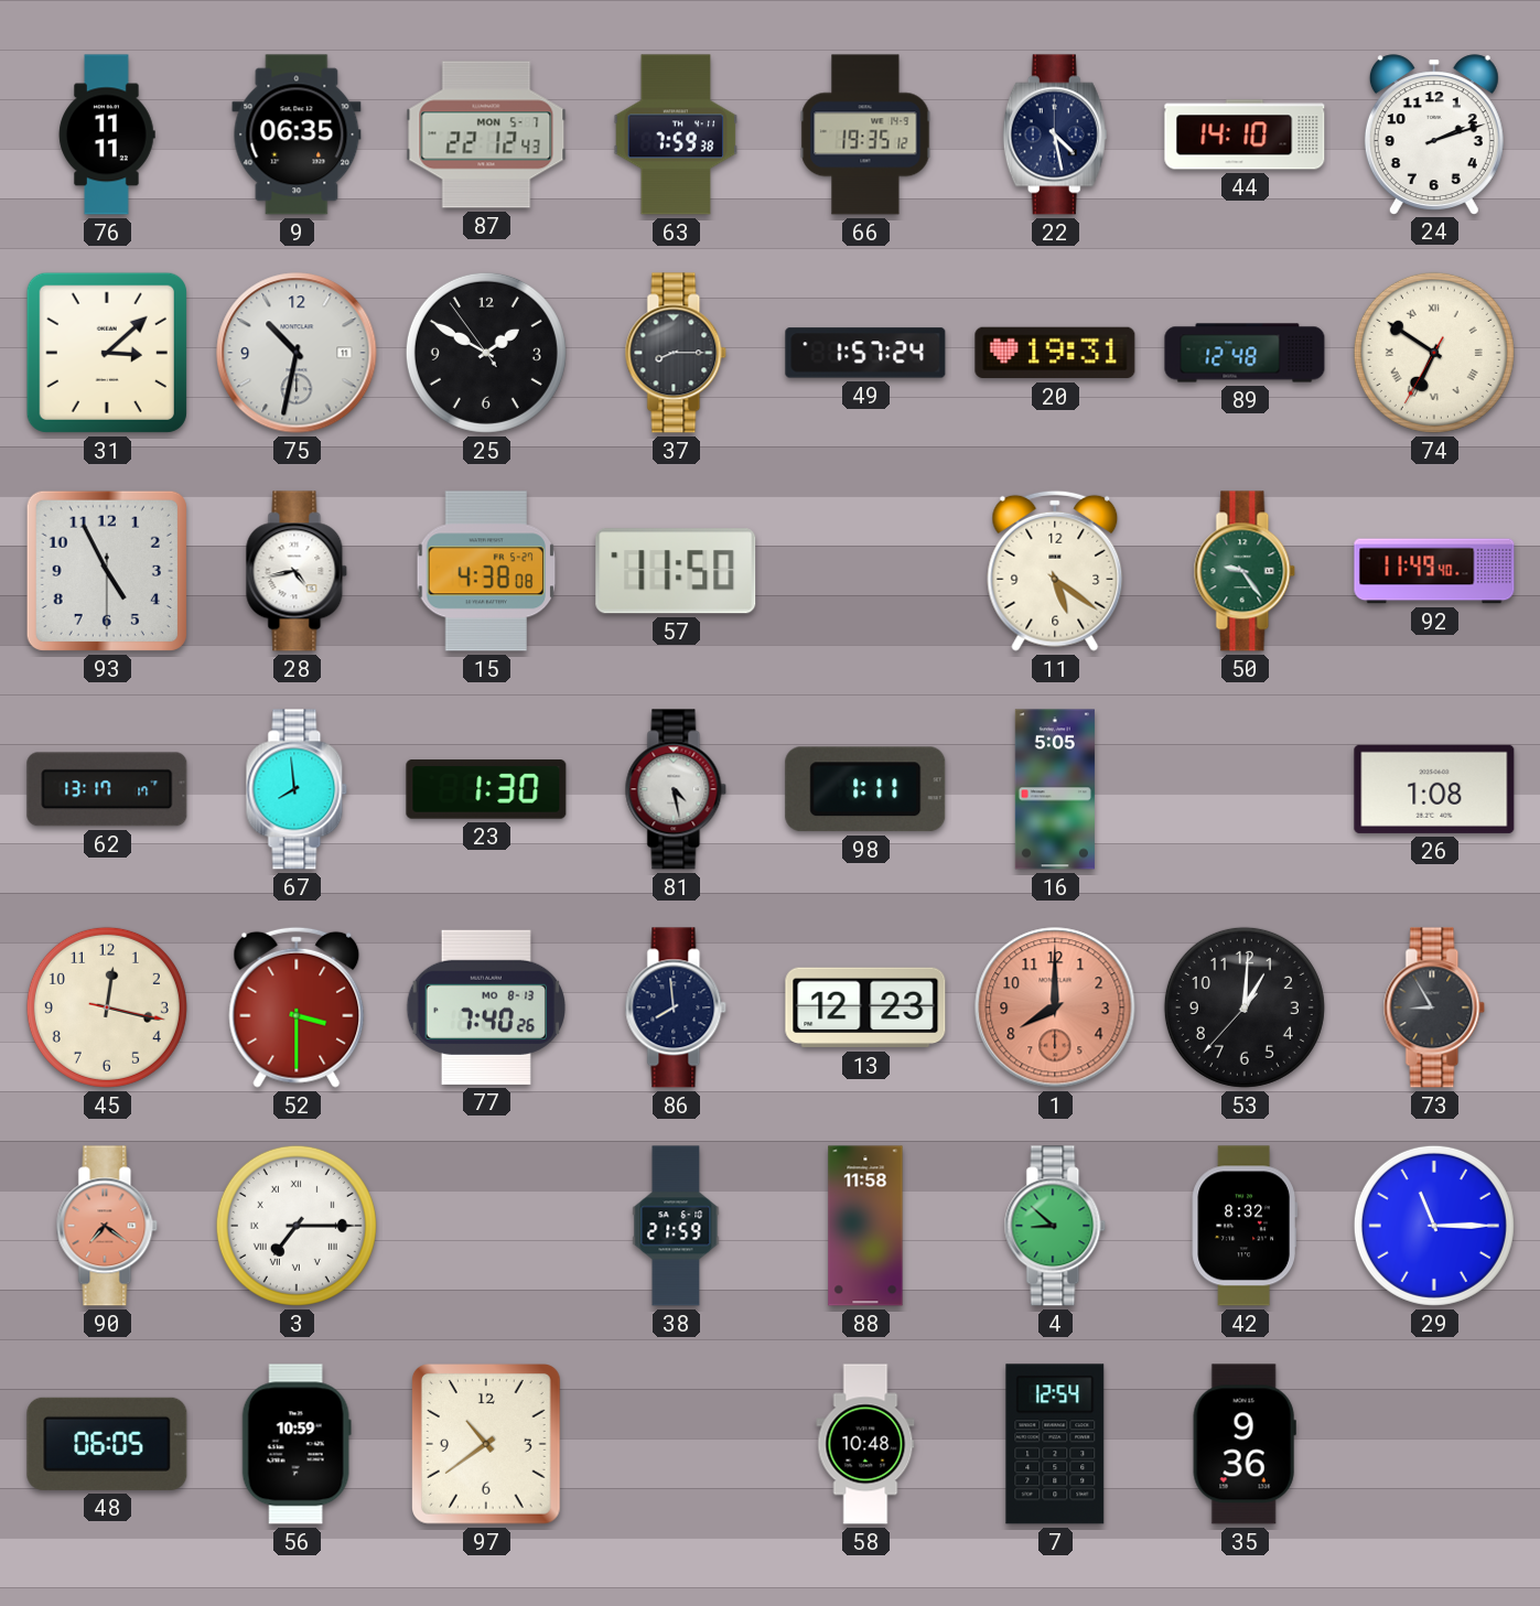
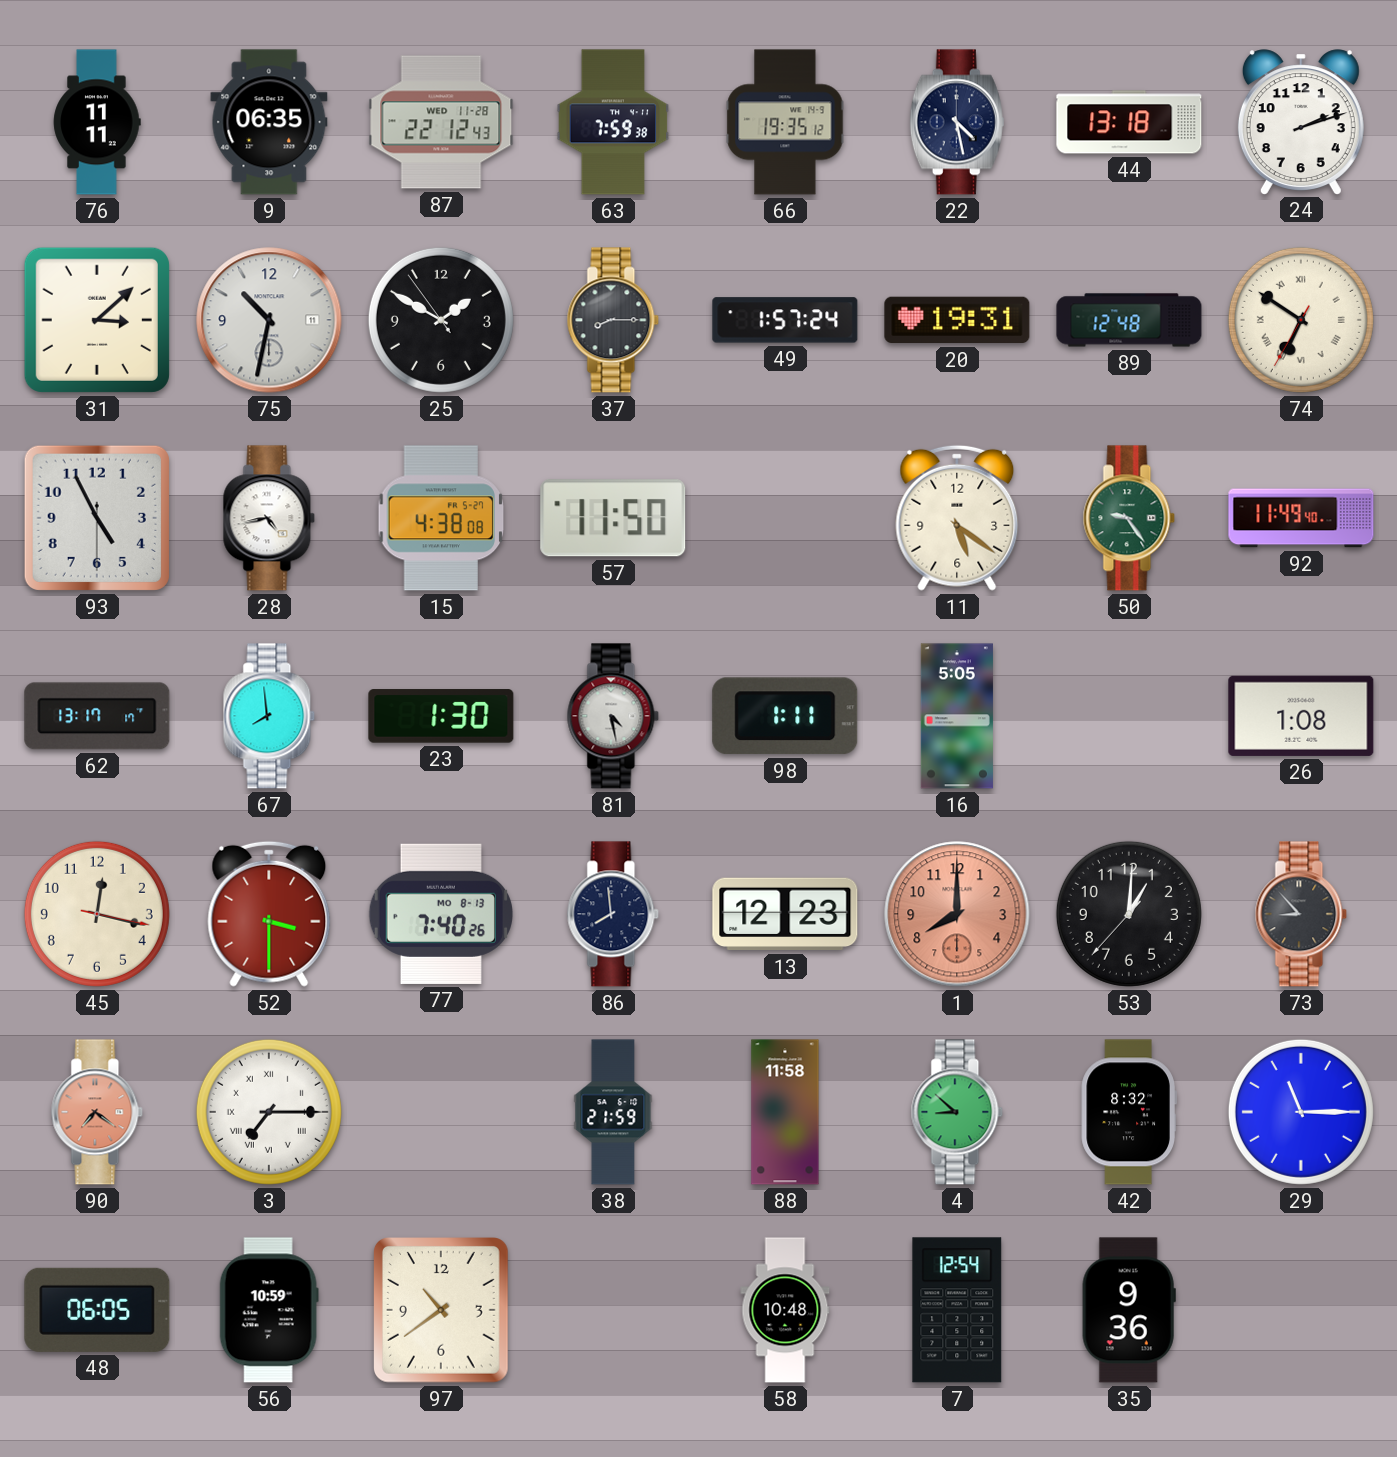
87 date: MON 5-7 -> WED 11-28 (441, 122)
44: 14:10 -> 13:18 (1129, 122)
73: 8:55 -> 8:53 (1301, 914)
